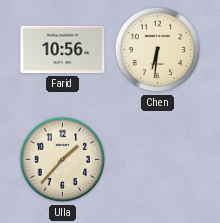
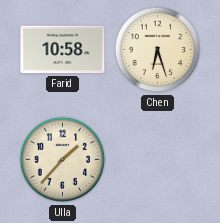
Farid: 10:56 -> 10:58 (63, 50)
Chen: 6:31 -> 6:27 (158, 50)
